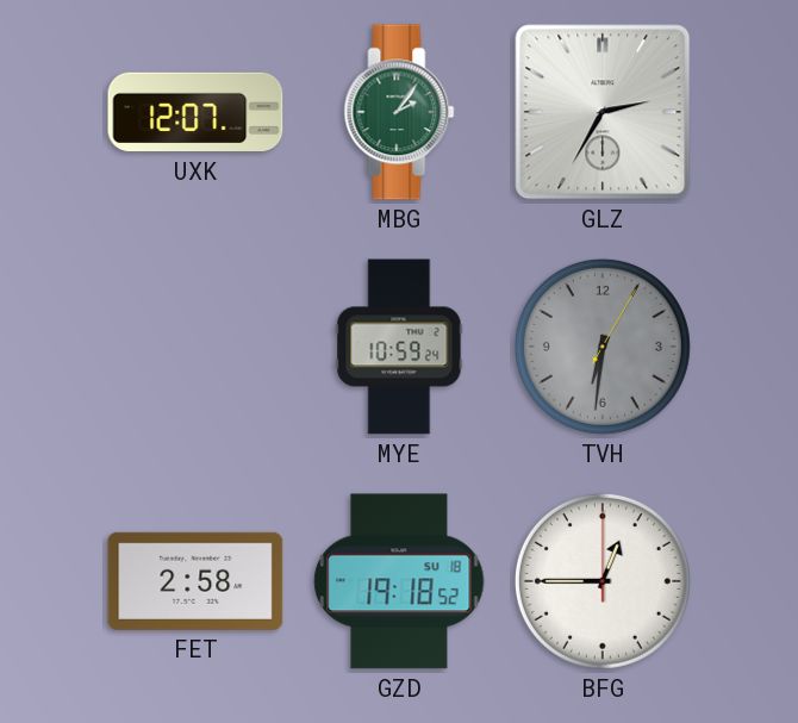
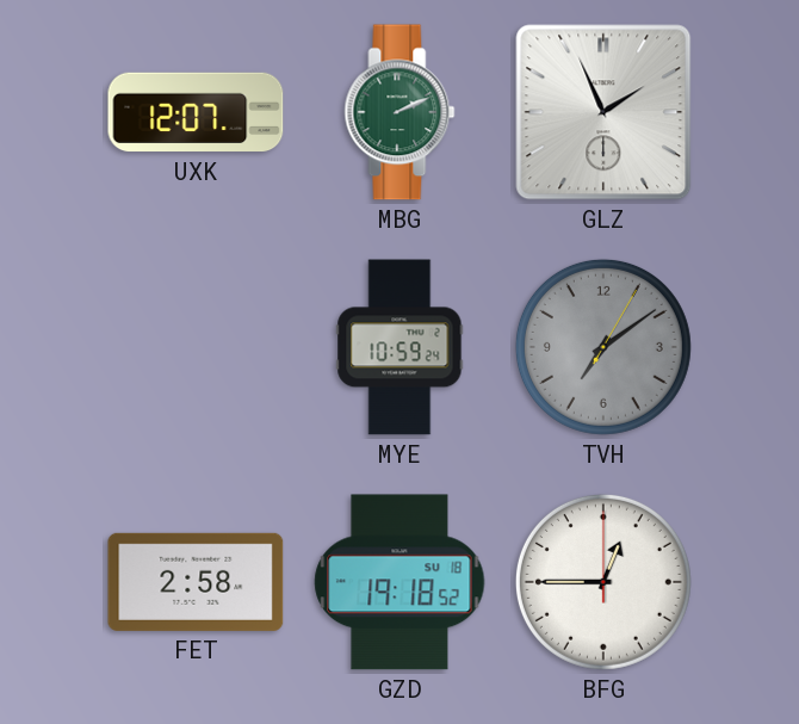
MBG: 2:06 -> 2:11 (399, 112)
GLZ: 2:35 -> 1:56 (603, 112)
TVH: 6:31 -> 7:09 (603, 347)
